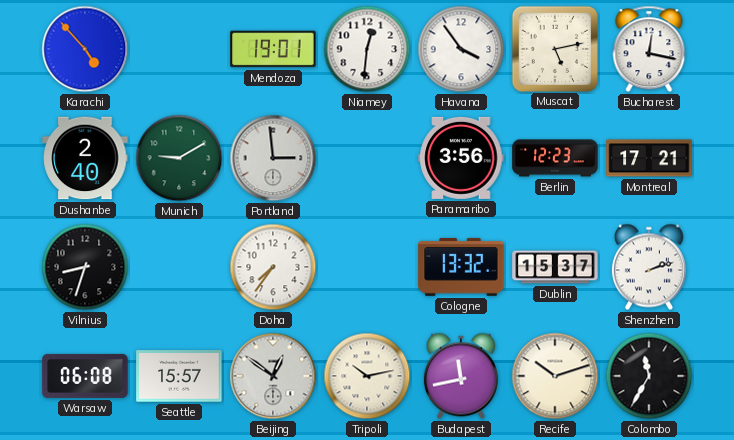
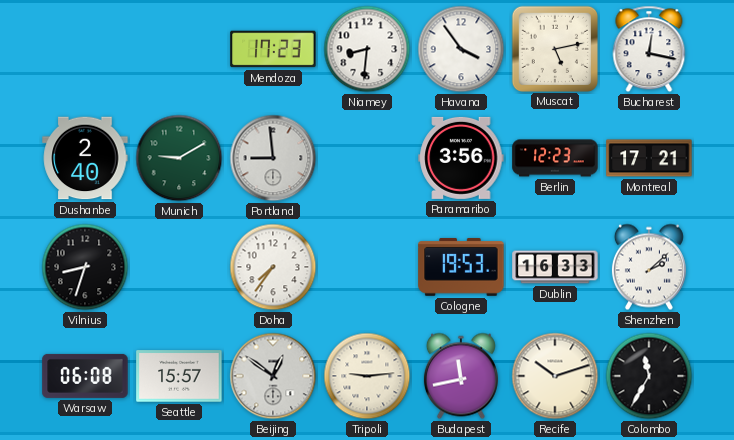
Karachi: 4:53 -> none (85, 49)
Mendoza: 19:01 -> 17:23 (273, 49)
Niamey: 12:31 -> 8:31 (367, 49)
Portland: 2:59 -> 8:59 (273, 158)
Cologne: 13:32 -> 19:53 (461, 267)
Dublin: 15:37 -> 16:33 (555, 267)
Shenzhen: 2:12 -> 2:08 (649, 267)
Tripoli: 10:13 -> 9:14 (367, 376)
